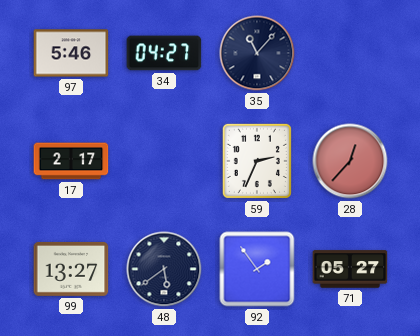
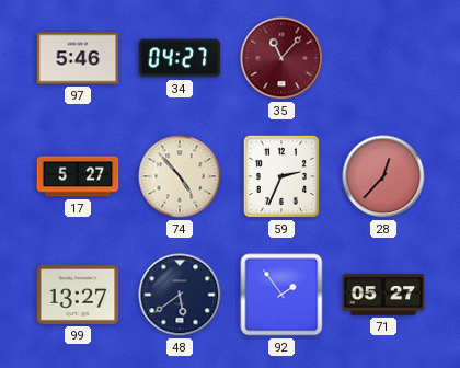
35 dial: navy -> burgundy (281, 58)
17: 2:17 -> 5:27 (78, 176)
74: none -> 4:53 (180, 176)
